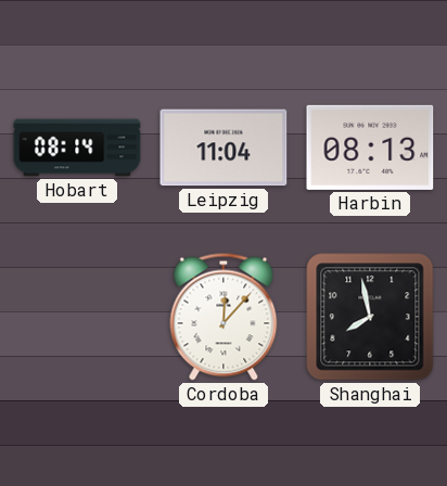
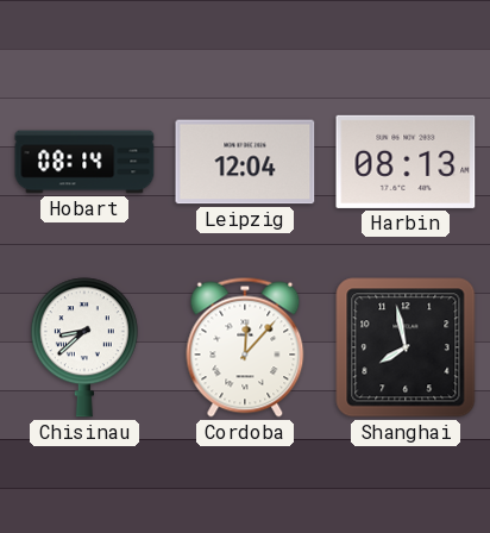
Leipzig: 11:04 -> 12:04 (245, 162)
Chisinau: none -> 8:38 (84, 347)
